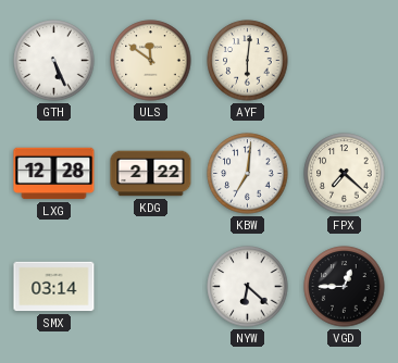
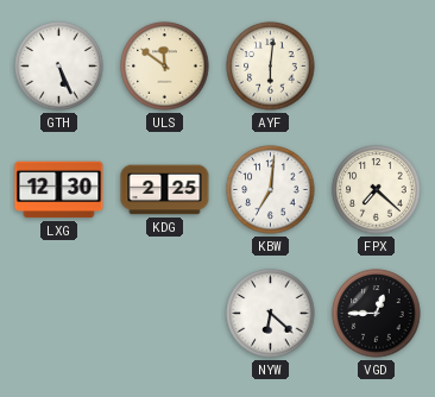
LXG: 12:28 -> 12:30 (59, 190)
KDG: 2:22 -> 2:25 (165, 190)
SMX: 03:14 -> none (54, 287)
